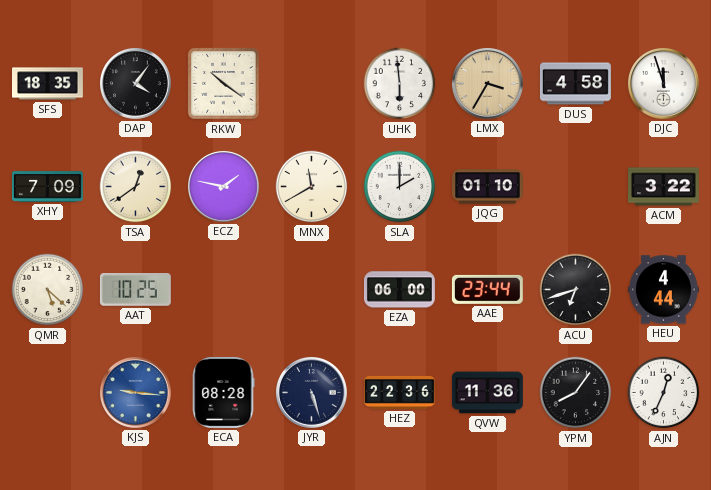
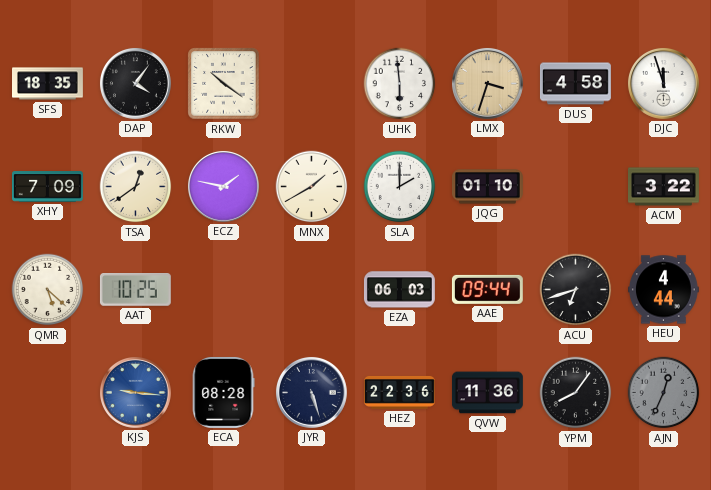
LMX: 3:35 -> 3:33 (487, 83)
MNX: 11:40 -> 1:40 (312, 187)
EZA: 06:00 -> 06:03 (399, 290)
AAE: 23:44 -> 09:44 (487, 289)
AJN dial: white -> grey (664, 393)
